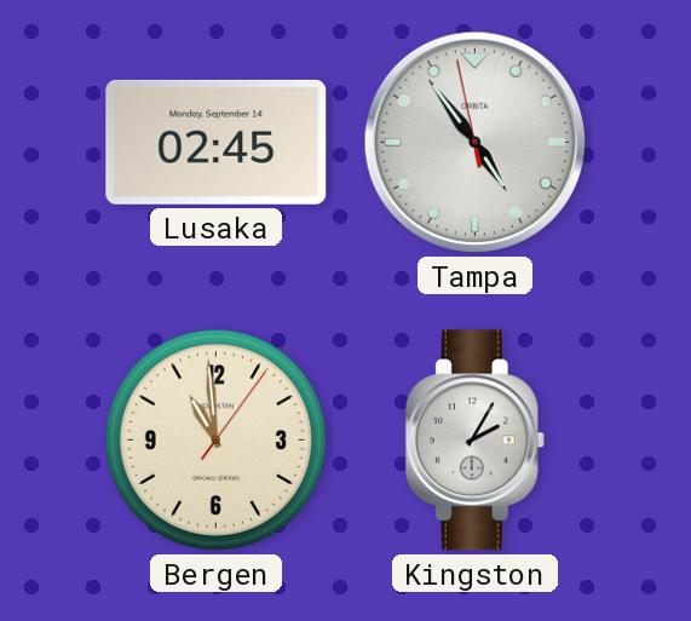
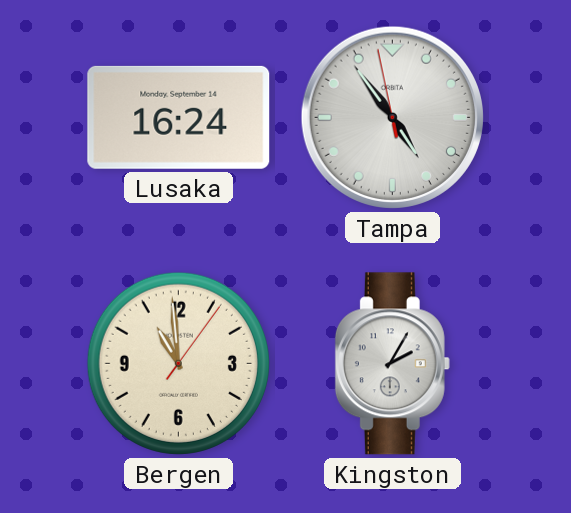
Lusaka: 02:45 -> 16:24 (179, 117)
